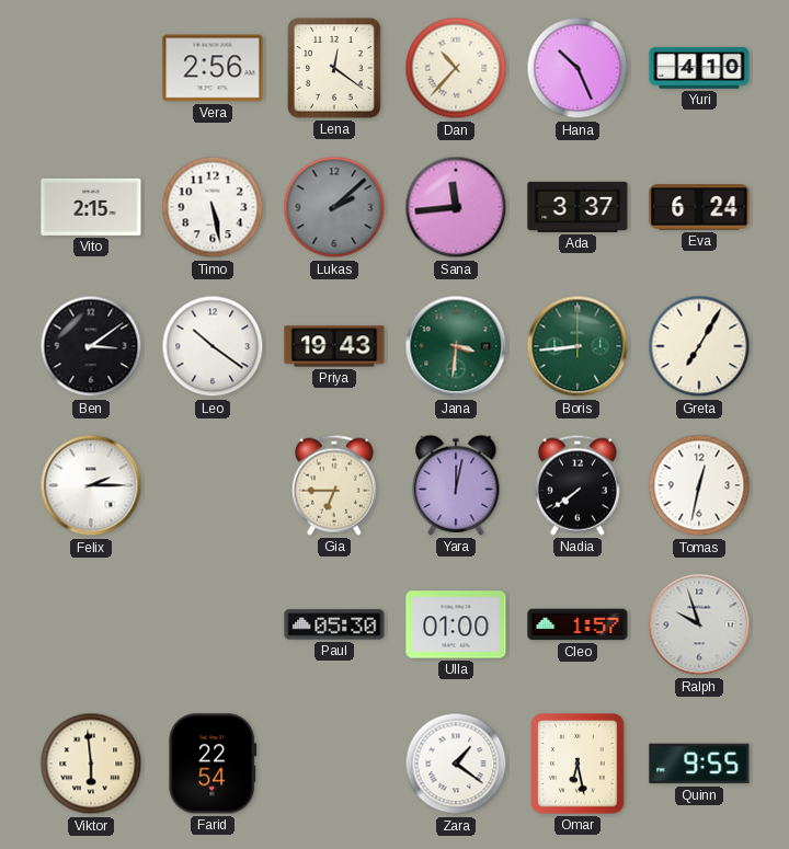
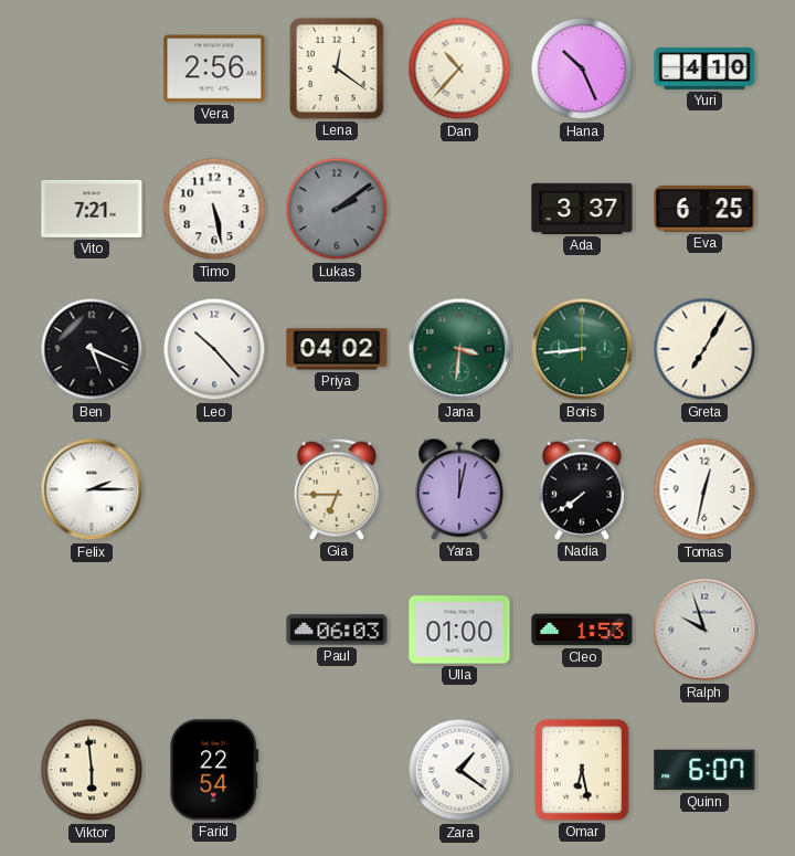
Vito: 2:15 -> 7:21 (92, 209)
Lukas: 2:08 -> 2:09 (337, 209)
Sana: 11:44 -> none (456, 207)
Eva: 6:24 -> 6:25 (704, 209)
Ben: 3:09 -> 5:19 (92, 349)
Leo: 10:21 -> 10:23 (214, 349)
Priya: 19:43 -> 04:02 (337, 349)
Paul: 05:30 -> 06:03 (337, 630)
Cleo: 1:57 -> 1:53 (582, 630)
Quinn: 9:55 -> 6:07 (704, 770)
